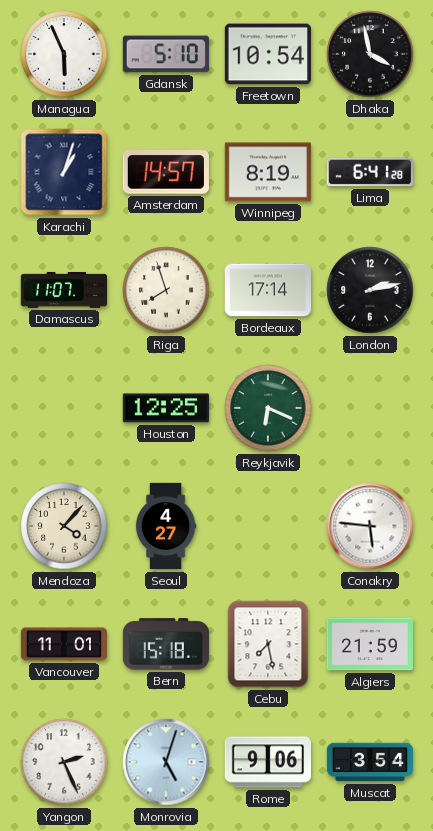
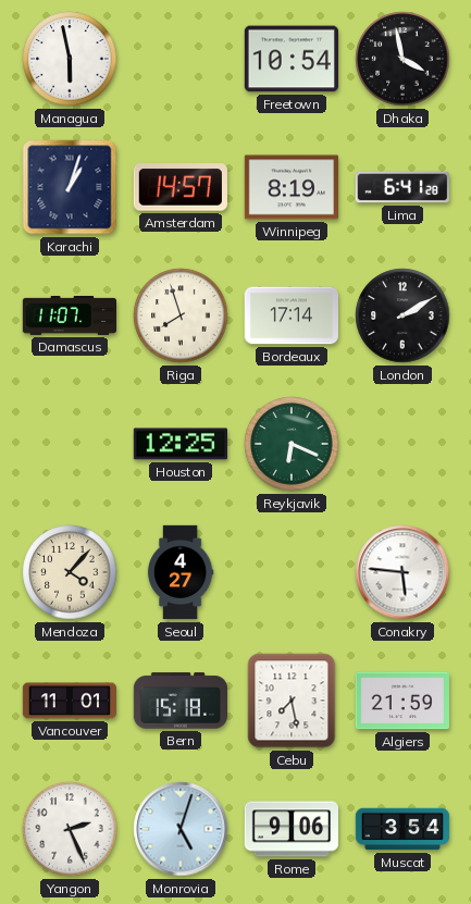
Managua: 5:56 -> 5:58 (70, 59)
Gdansk: 5:10 -> none (166, 54)
London: 2:13 -> 2:10 (402, 315)
